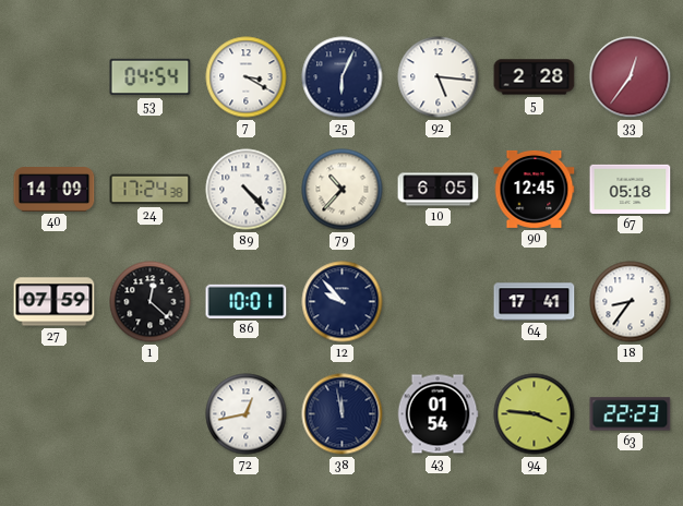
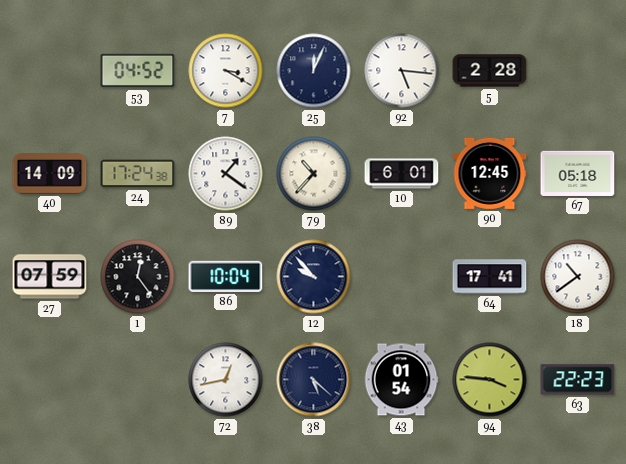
53: 04:54 -> 04:52 (138, 71)
25: 6:04 -> 12:04 (314, 71)
33: 12:36 -> none (631, 77)
89: 4:23 -> 1:21 (226, 174)
10: 6:05 -> 6:01 (402, 174)
1: 12:22 -> 12:24 (138, 277)
86: 10:01 -> 10:04 (226, 276)
18: 8:36 -> 10:39 (578, 277)
38: 11:58 -> 5:22 (314, 380)
